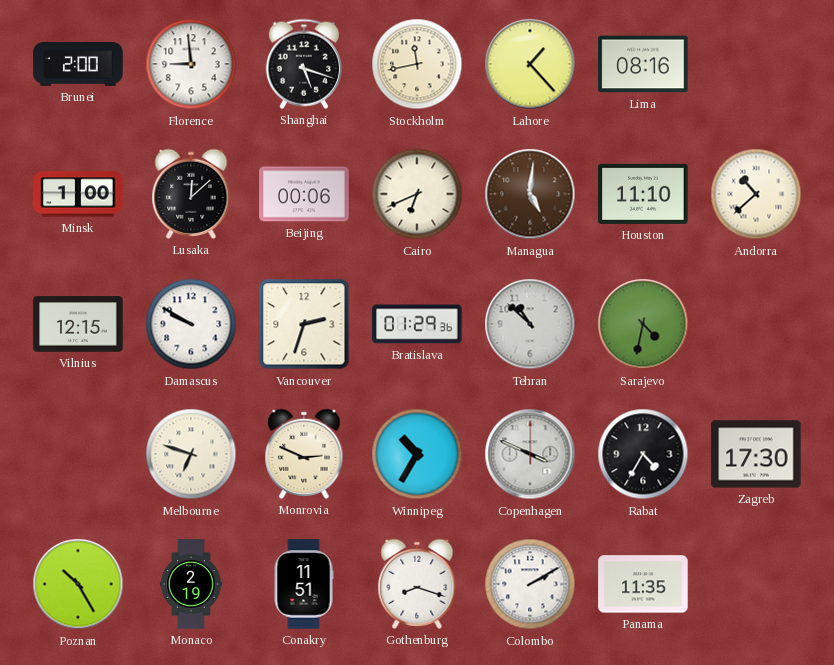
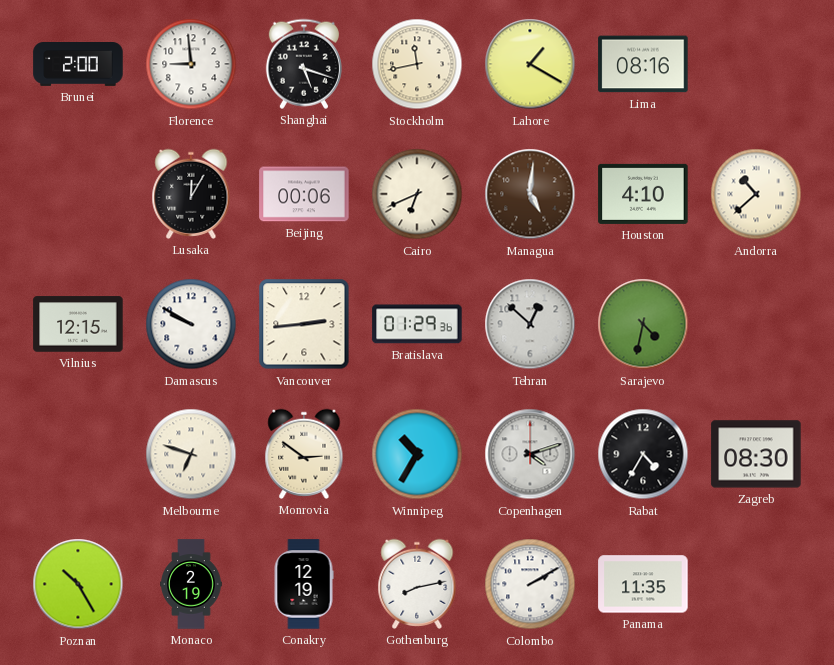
Lahore: 1:23 -> 1:20 (530, 64)
Minsk: 1:00 -> none (78, 194)
Lusaka: 12:08 -> 12:05 (191, 194)
Houston: 11:10 -> 4:10 (643, 194)
Vancouver: 2:33 -> 2:44 (304, 324)
Tehran: 10:52 -> 12:52 (530, 324)
Monrovia: 2:49 -> 2:51 (304, 454)
Copenhagen: 3:49 -> 4:12 (530, 454)
Zagreb: 17:30 -> 08:30 (756, 454)
Conakry: 11:51 -> 12:19 (304, 584)
Gothenburg: 8:18 -> 8:13 (417, 584)
